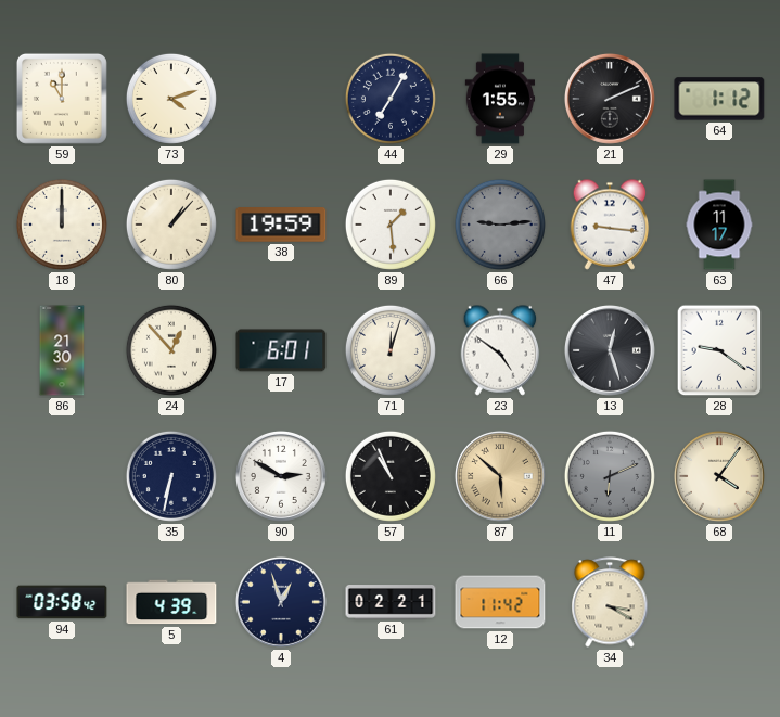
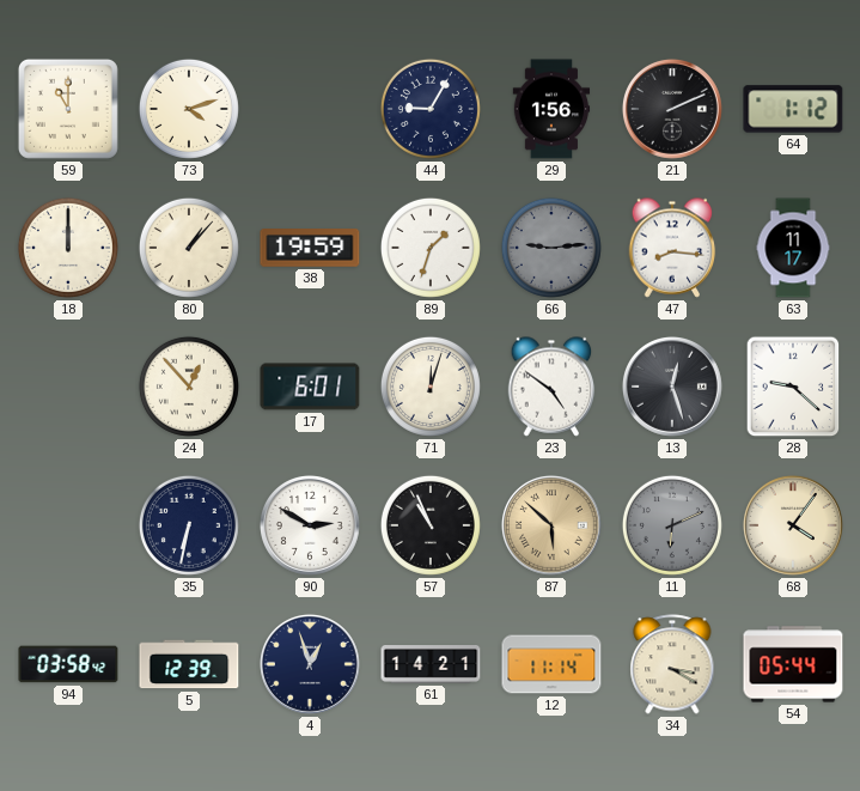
44: 7:05 -> 9:05 (431, 109)
29: 1:55 -> 1:56 (551, 109)
89: 1:29 -> 1:33 (431, 248)
47: 9:16 -> 8:16 (672, 248)
86: 21:30 -> none (62, 350)
28: 9:21 -> 9:22 (793, 387)
5: 4:39 -> 12:39 (189, 664)
61: 02:21 -> 14:21 (431, 665)
12: 11:42 -> 11:14 (551, 664)
54: none -> 05:44 (793, 664)
